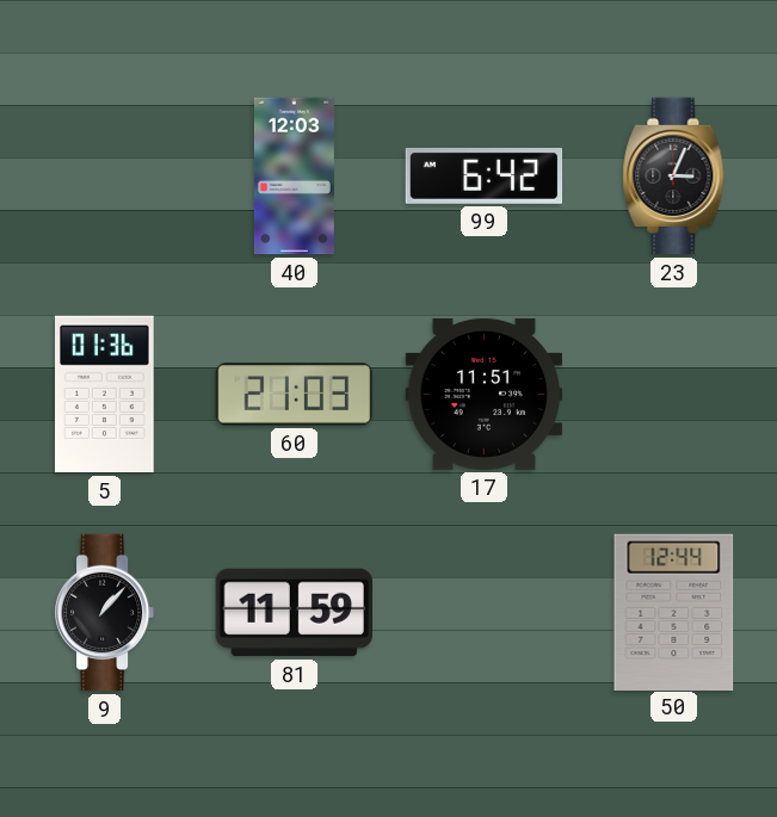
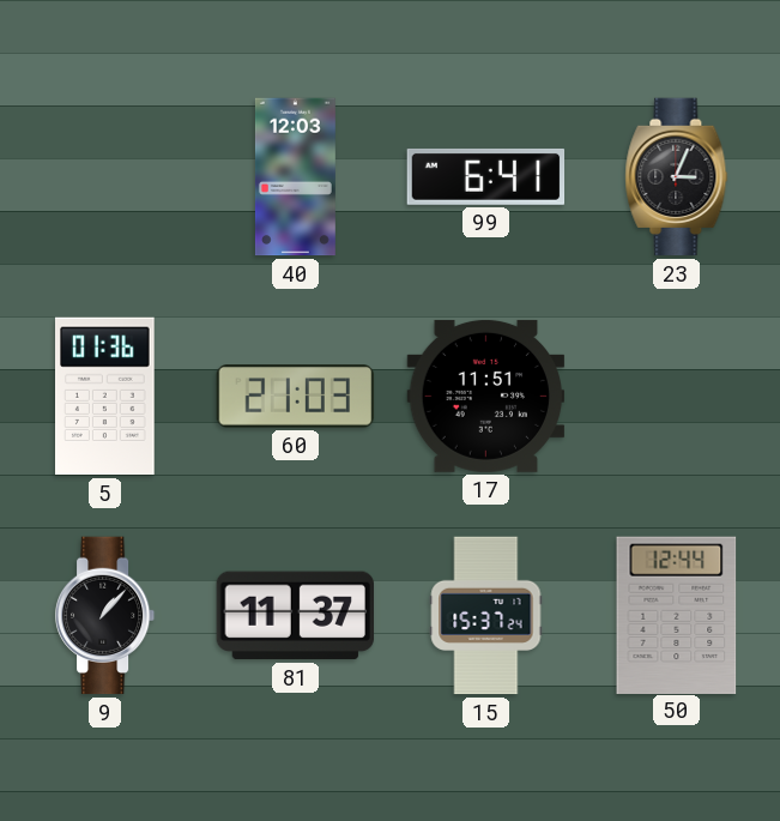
99: 6:42 -> 6:41 (486, 176)
81: 11:59 -> 11:37 (295, 616)
15: none -> 15:37 (486, 616)
